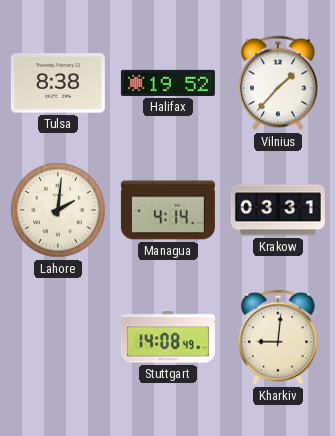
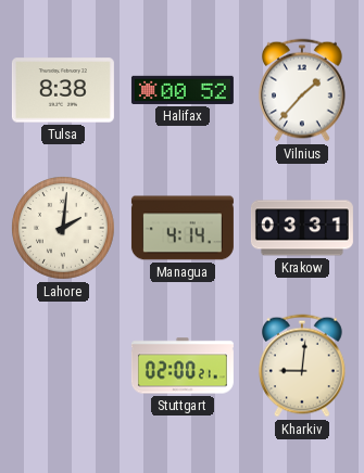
Halifax: 19:52 -> 00:52 (183, 90)
Stuttgart: 14:08 -> 02:00 (183, 366)
